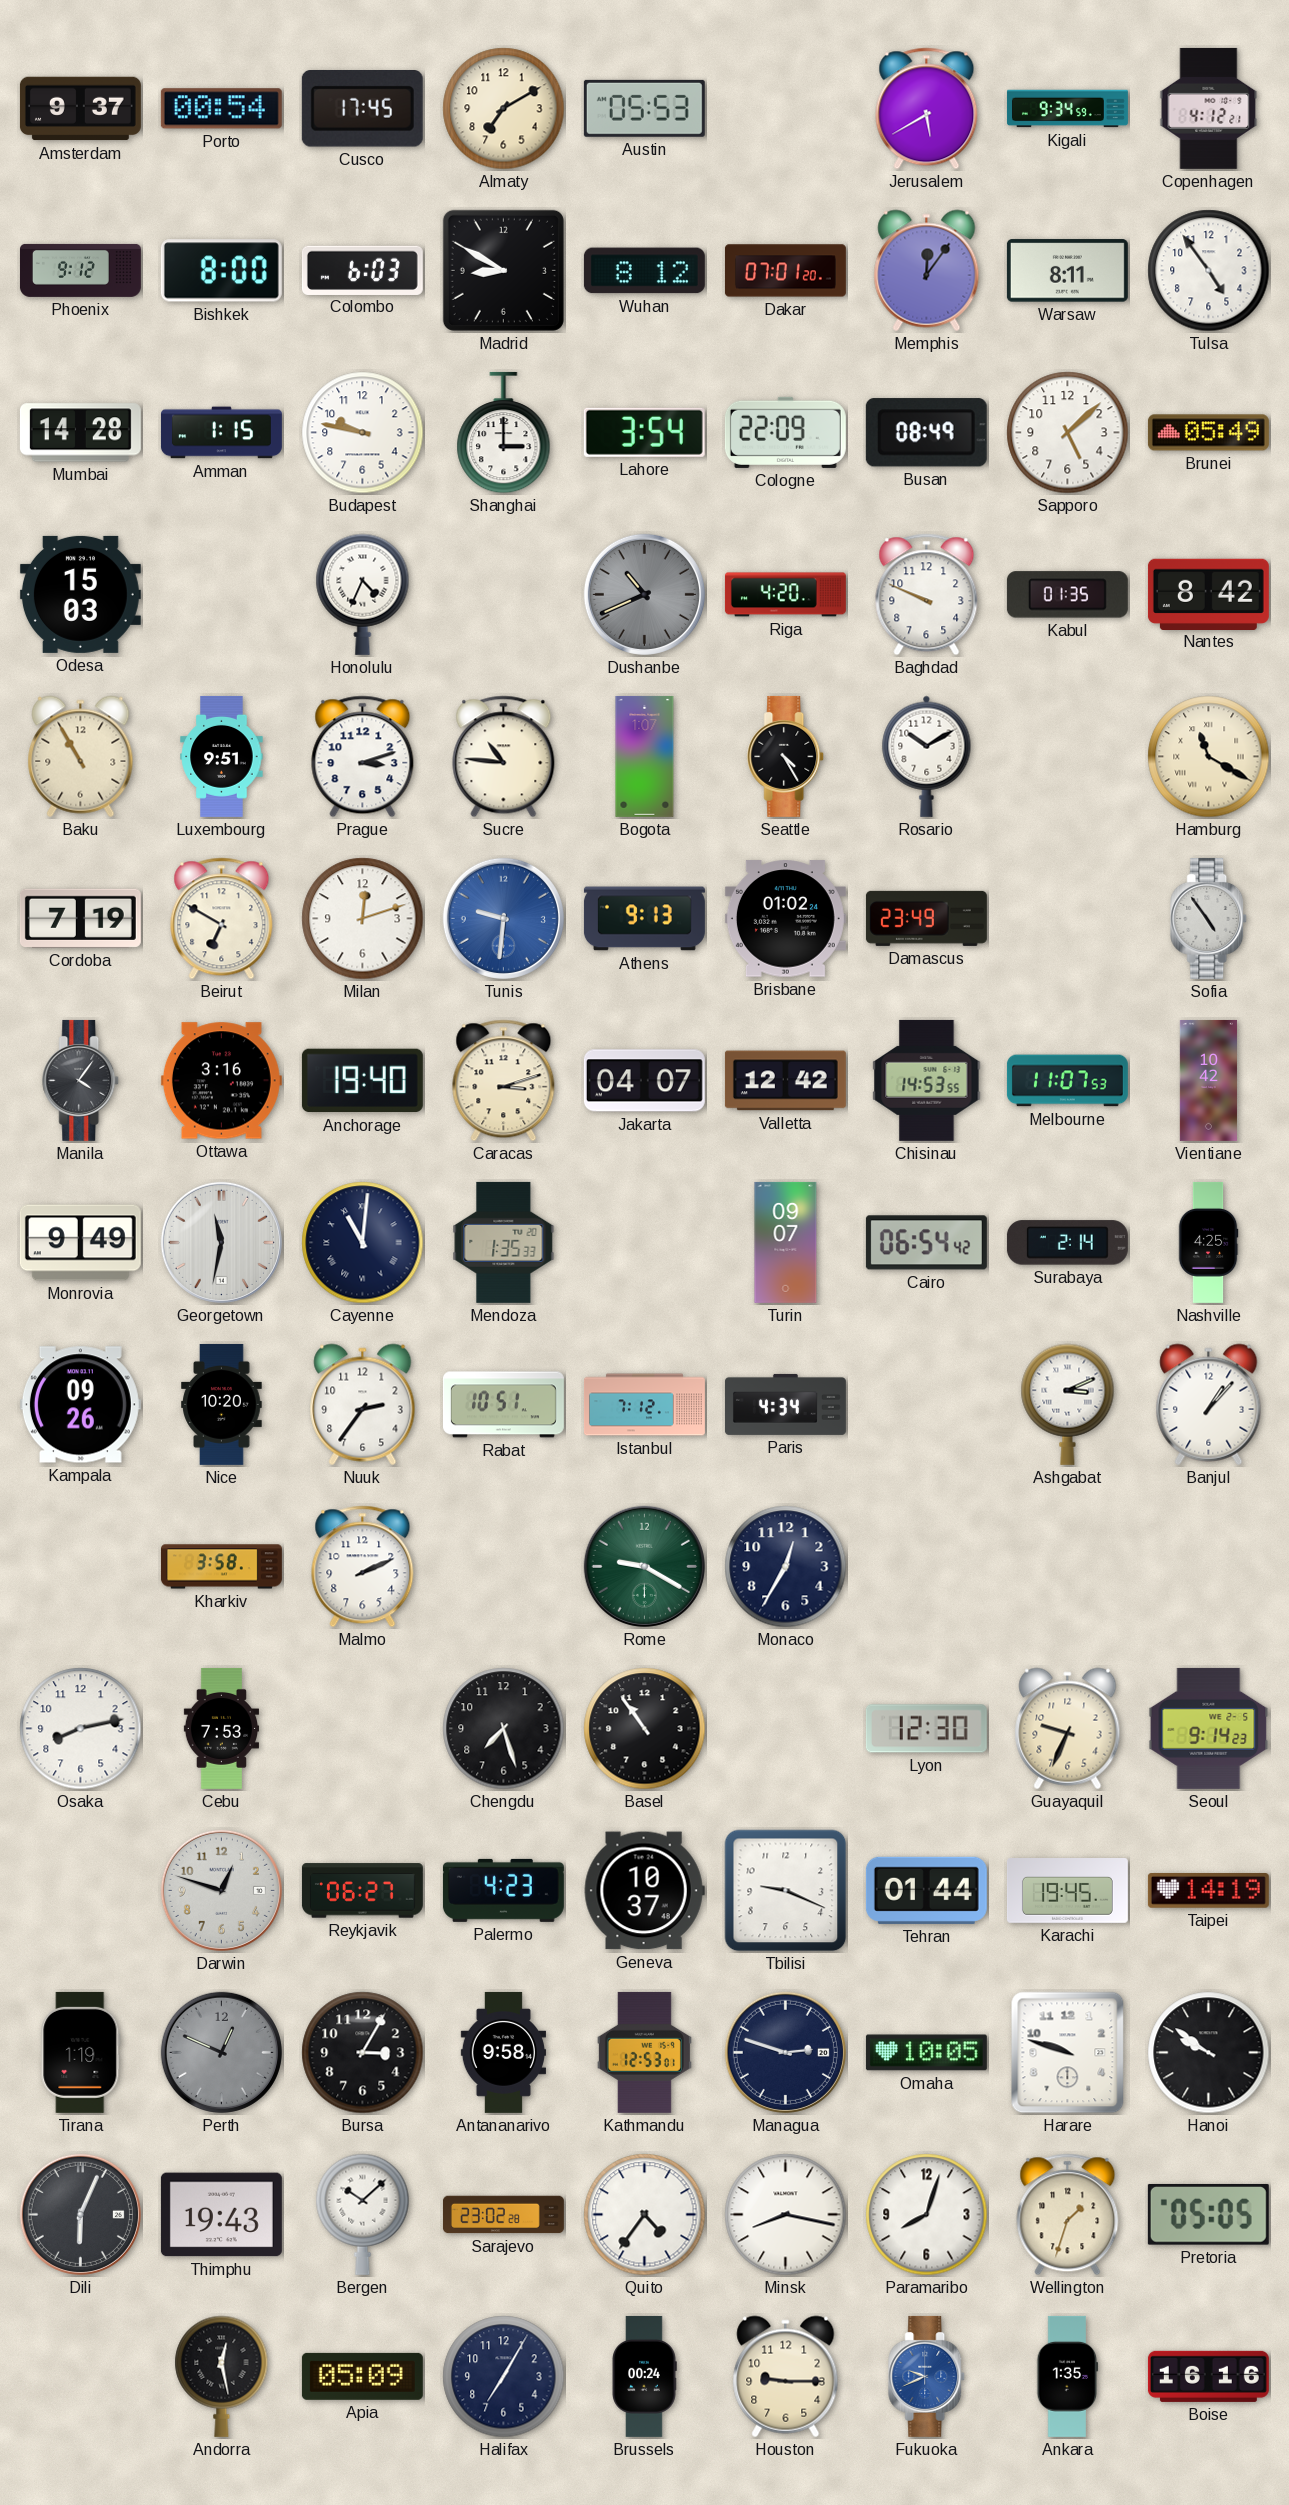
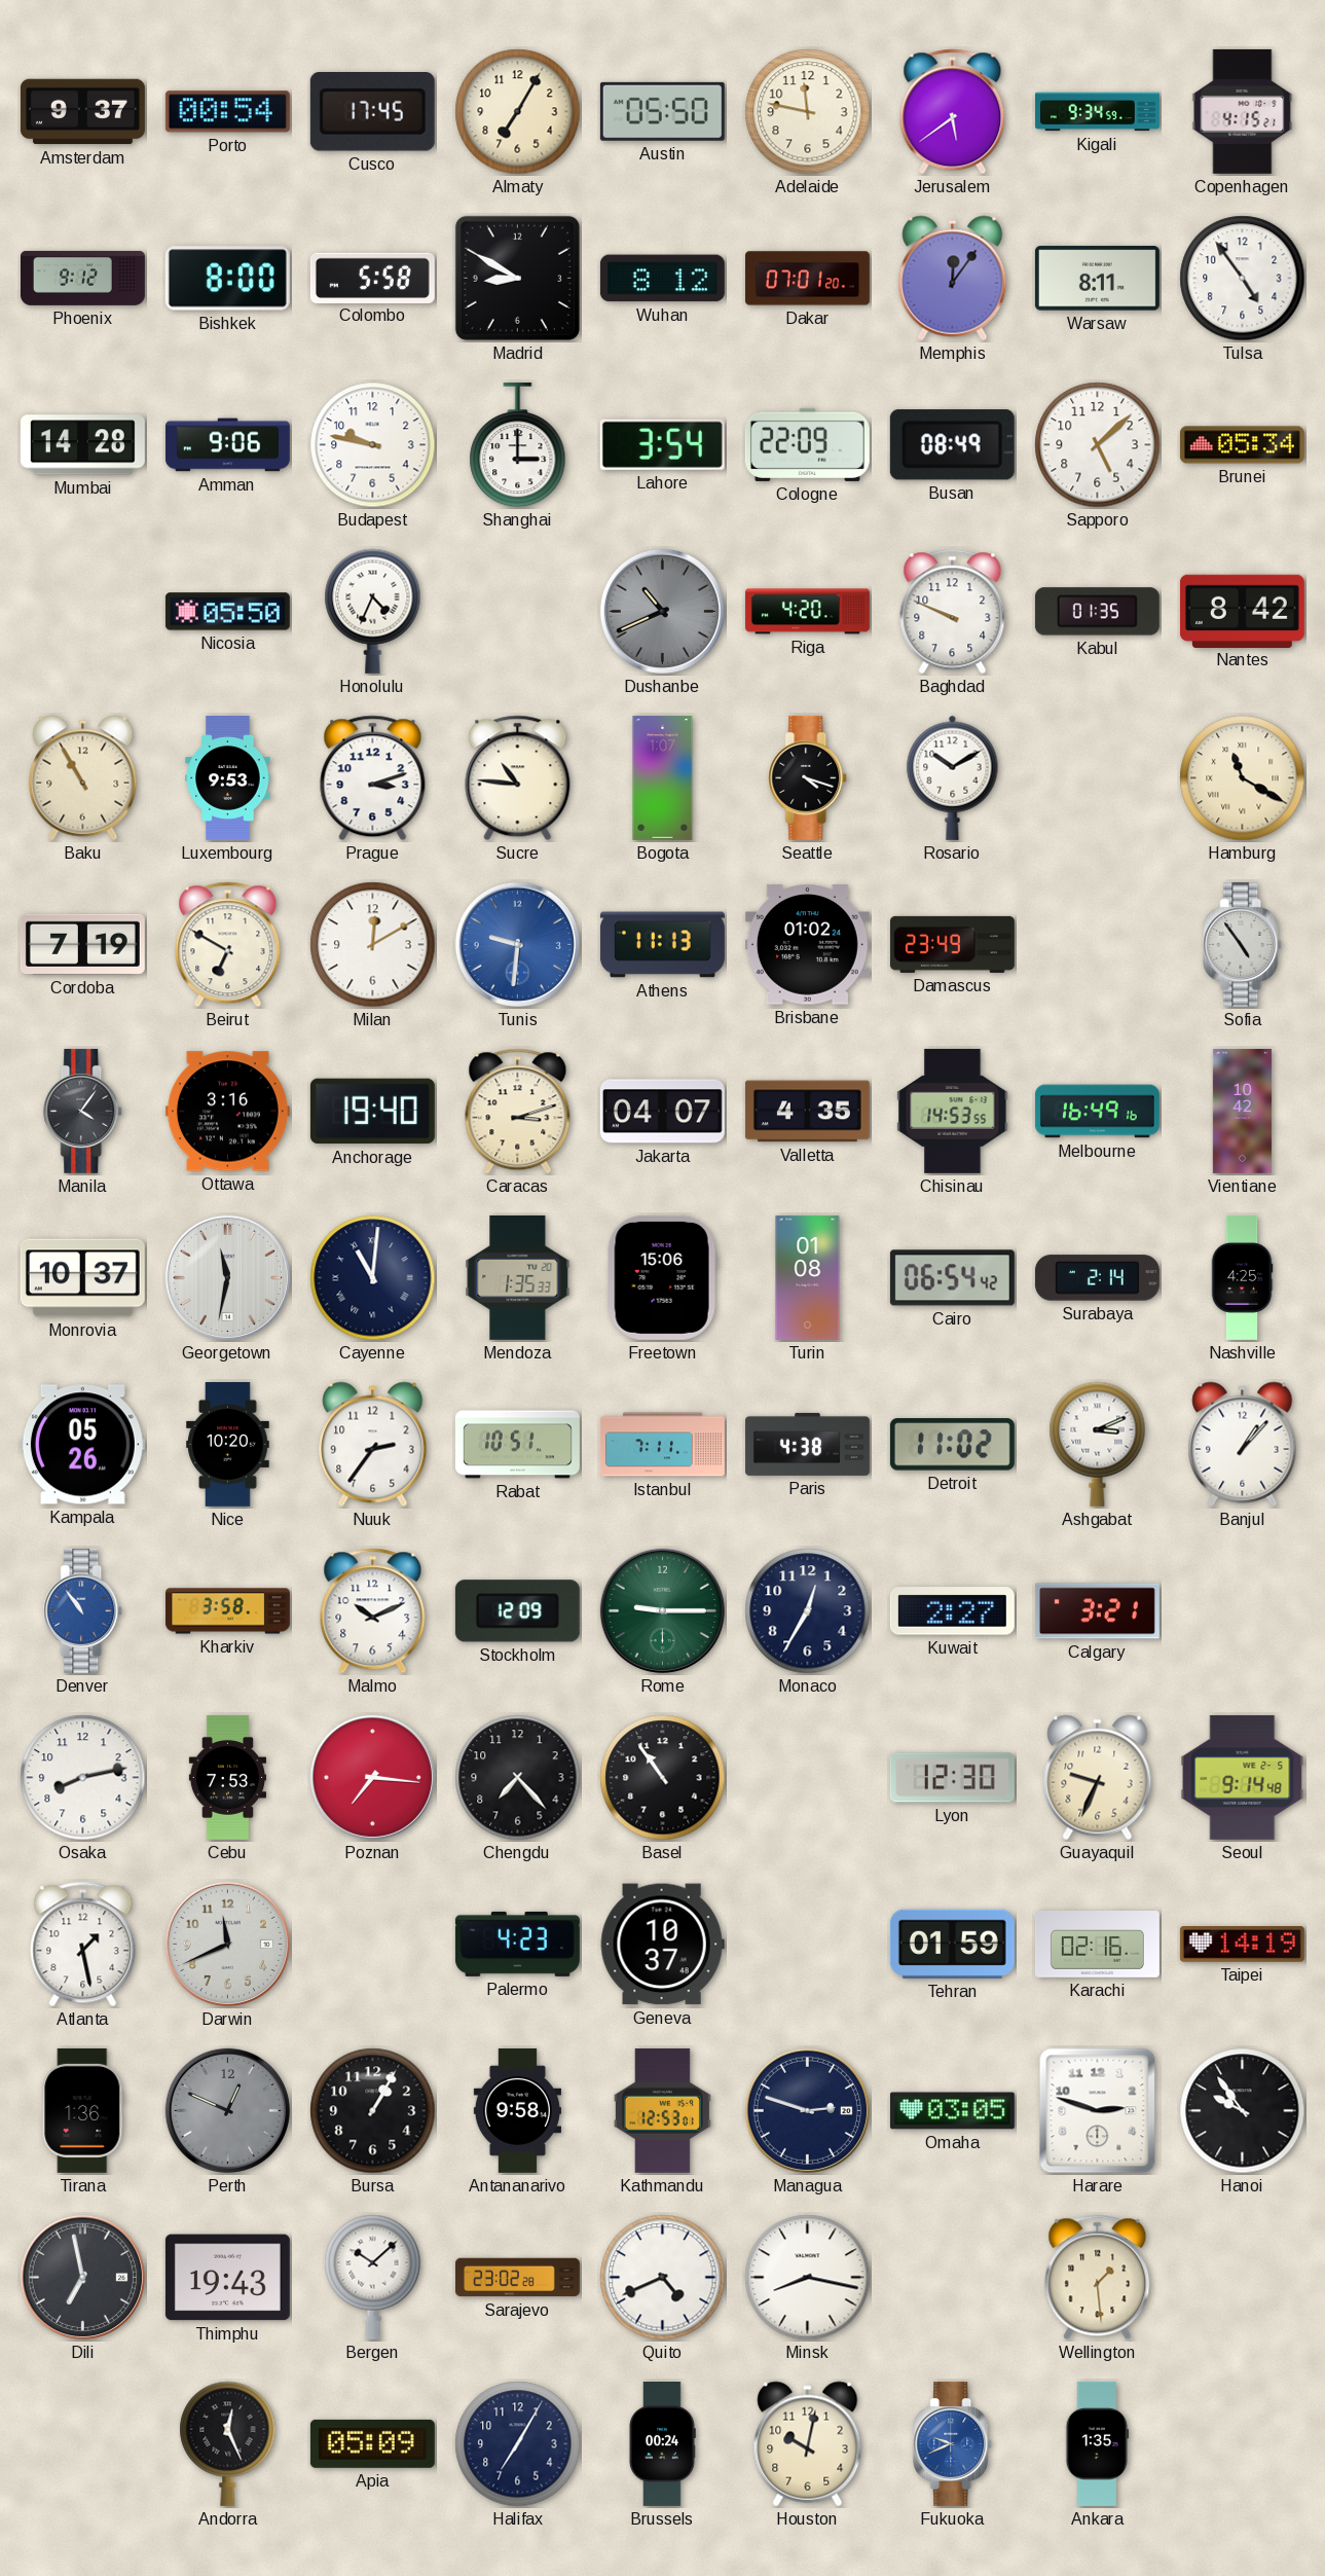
Almaty: 7:10 -> 7:05 (518, 112)
Austin: 05:53 -> 05:50 (662, 111)
Adelaide: none -> 11:47 (808, 112)
Jerusalem: 5:40 -> 5:39 (953, 112)
Copenhagen: 4:12 -> 4:15 (1243, 111)
Colombo: 6:03 -> 5:58 (372, 278)
Amman: 1:15 -> 9:06 (227, 445)
Brunei: 05:49 -> 05:34 (1242, 445)
Odesa: 15:03 -> none (80, 594)
Nicosia: none -> 05:50 (227, 612)
Luxembourg: 9:51 -> 9:53 (228, 777)
Seattle: 4:25 -> 4:18 (808, 777)
Milan: 12:12 -> 12:10 (373, 945)
Athens: 9:13 -> 11:13 (662, 945)
Valletta: 12:42 -> 4:35 (807, 1112)
Melbourne: 11:07 -> 16:49 (1097, 1112)
Monrovia: 9:49 -> 10:37 (82, 1278)
Freetown: none -> 15:06 (662, 1277)
Turin: 09:07 -> 01:08 (808, 1277)
Kampala: 09:26 -> 05:26 (82, 1445)
Istanbul: 7:12 -> 7:11 (662, 1445)
Paris: 4:34 -> 4:38 (807, 1444)
Detroit: none -> 11:02 (952, 1445)
Denver: none -> 10:54 (83, 1610)
Malmo: 2:11 -> 10:11 (373, 1611)
Stockholm: none -> 12:09 (517, 1611)
Rome: 9:20 -> 9:15 (662, 1610)
Kuwait: none -> 2:27 (952, 1611)
Calgary: none -> 3:21 (1097, 1611)
Poznan: none -> 7:16 (372, 1777)
Chengdu: 7:27 -> 7:23 (518, 1778)
Seoul: 9:14:23 -> 9:14:48 (1243, 1777)
Atlanta: none -> 1:28 (83, 1945)
Darwin: 12:48 -> 11:41 (227, 1944)
Reykjavik: 06:27 -> none (362, 1891)
Tbilisi: 9:19 -> none (786, 1891)
Tehran: 01:44 -> 01:59 (952, 1944)
Karachi: 19:45 -> 02:16 (1097, 1945)
Tirana: 1:19 -> 1:36 (83, 2110)
Bursa: 3:05 -> 1:05 (373, 2111)
Omaha: 10:05 -> 03:05 (952, 2111)
Harare: 9:48 -> 2:48 (1098, 2111)
Hanoi: 9:51 -> 9:54 (1243, 2111)
Dili: 6:04 -> 6:58 (82, 2277)
Quito: 4:36 -> 4:41 (663, 2278)
Paramaribo: 8:03 -> none (927, 2215)
Wellington: 1:33 -> 1:29 (1098, 2278)
Pretoria: 05:05 -> none (1208, 2215)
Andorra: 12:28 -> 12:26 (228, 2443)
Houston: 9:15 -> 10:02 (808, 2444)
Boise: 16:16 -> none (1208, 2376)
